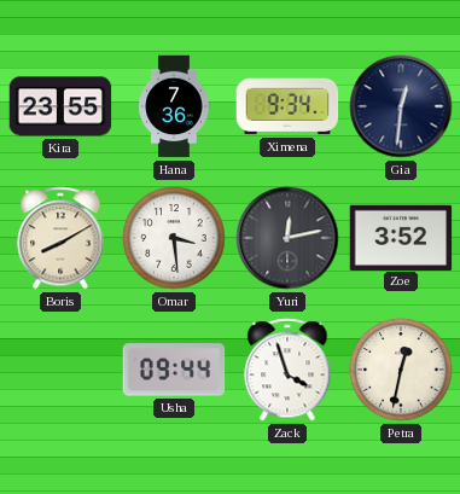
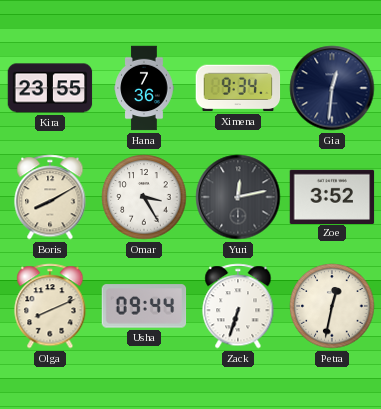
Omar: 3:29 -> 3:25 (144, 197)
Olga: none -> 8:11 (50, 306)
Zack: 3:57 -> 6:33 (238, 306)
